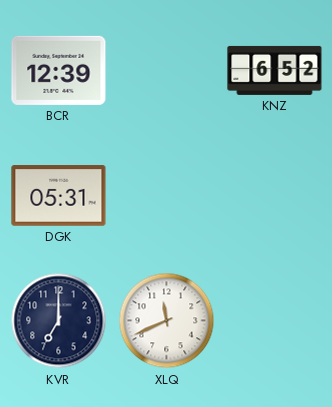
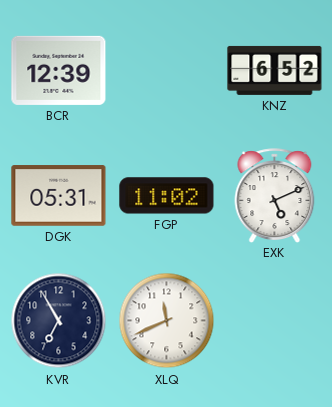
FGP: none -> 11:02 (167, 196)
EXK: none -> 5:11 (275, 195)
KVR: 7:00 -> 6:55 (59, 321)
